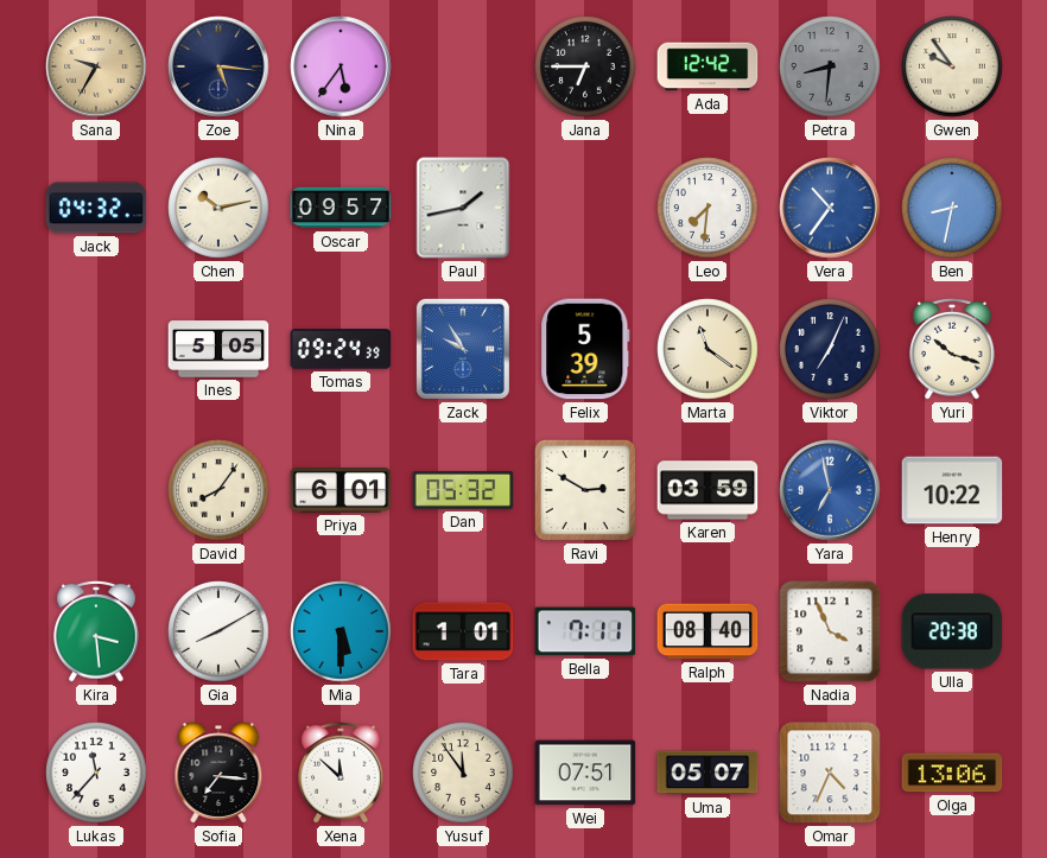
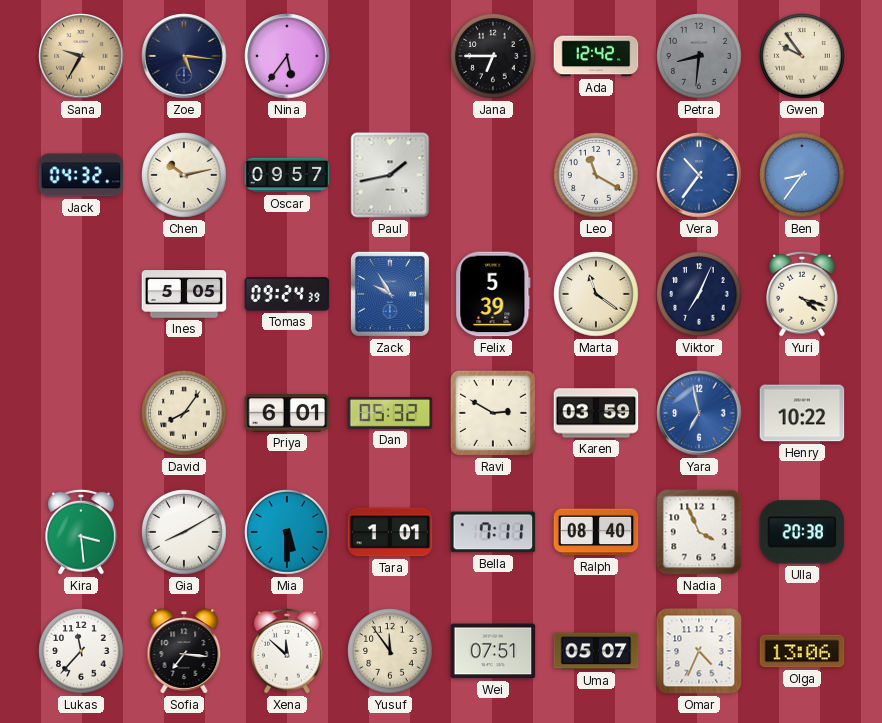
Leo: 7:31 -> 11:20 (596, 175)
Ben: 8:32 -> 8:36 (802, 175)
Yuri: 10:18 -> 4:18 (802, 294)
